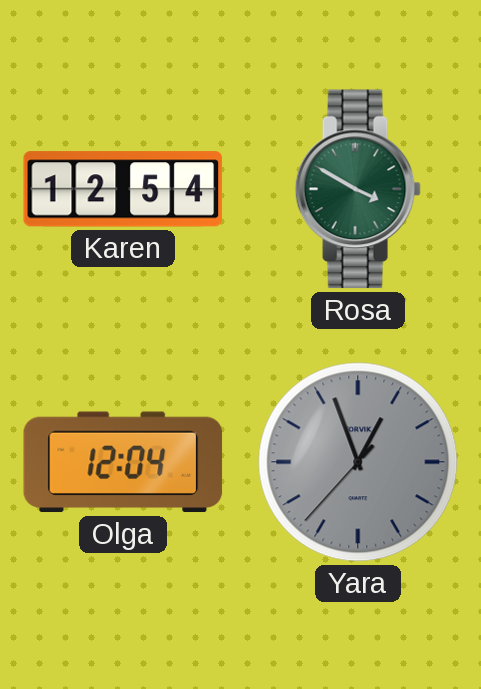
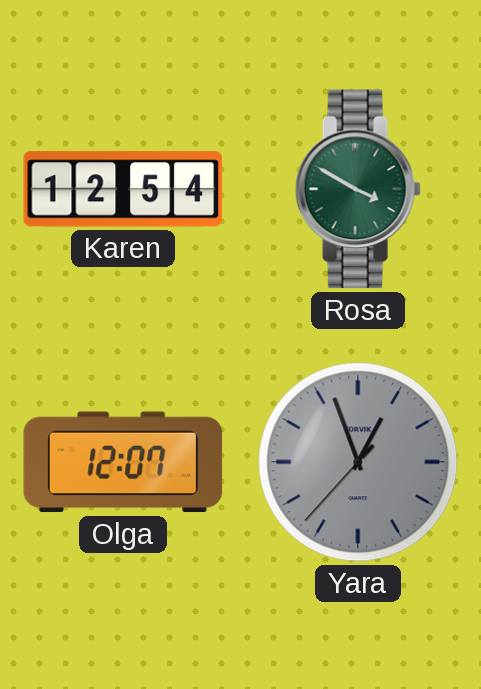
Olga: 12:04 -> 12:07 (123, 462)
